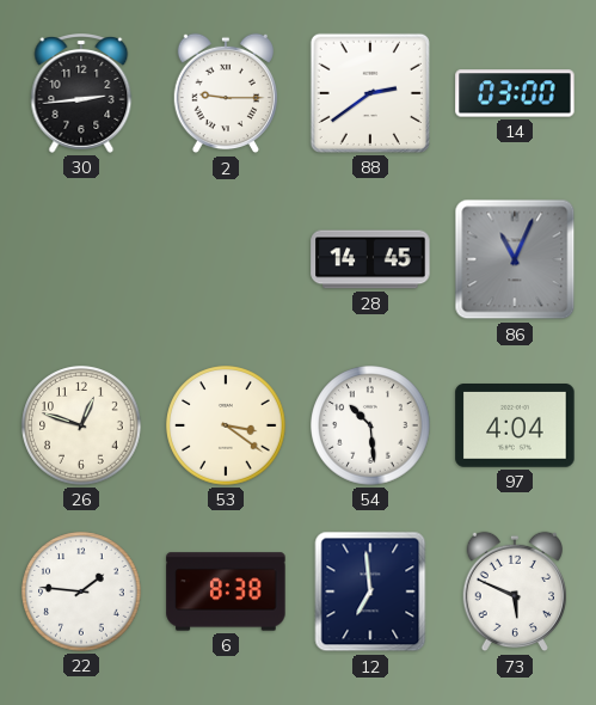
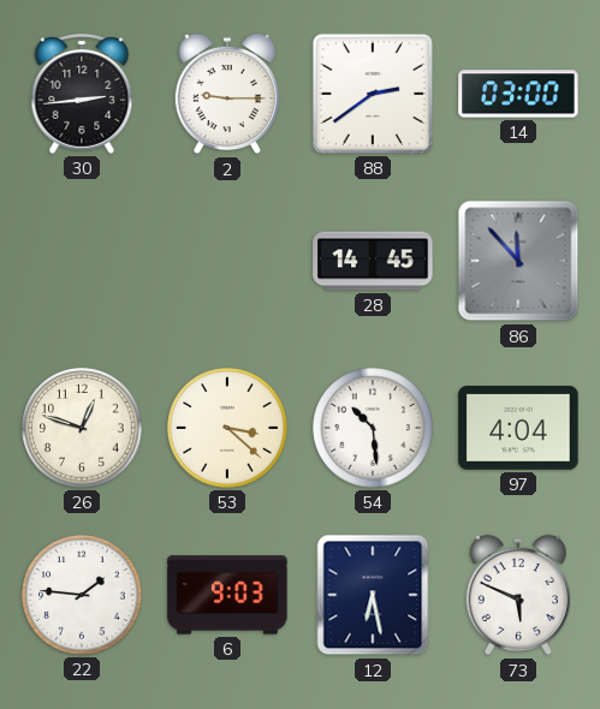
86: 11:04 -> 11:53 (518, 261)
53: 3:21 -> 3:22 (227, 428)
6: 8:38 -> 9:03 (227, 595)
12: 6:59 -> 6:28 (373, 595)
